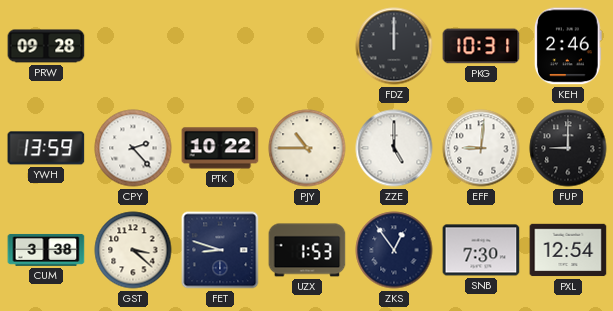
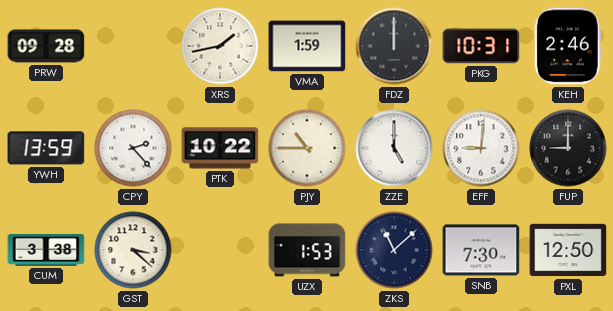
XRS: none -> 1:43 (220, 46)
VMA: none -> 1:59 (307, 46)
FET: 8:48 -> none (220, 250)
ZKS: 12:54 -> 11:08 (394, 250)
PXL: 12:54 -> 12:50 (568, 250)
